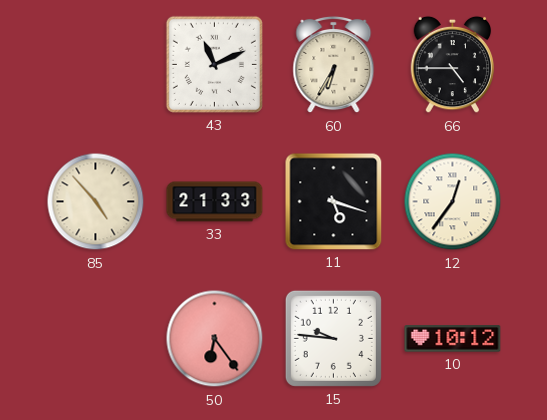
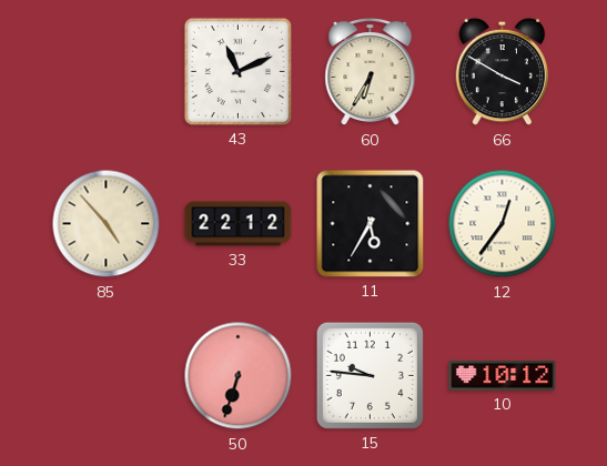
66: 4:45 -> 3:50 (503, 72)
33: 21:33 -> 22:12 (239, 224)
11: 5:18 -> 5:35 (371, 224)
50: 6:24 -> 6:33 (239, 376)
